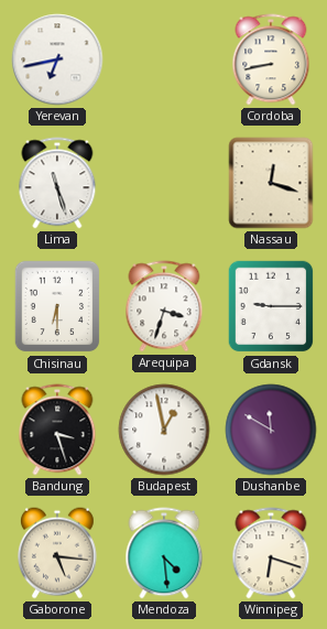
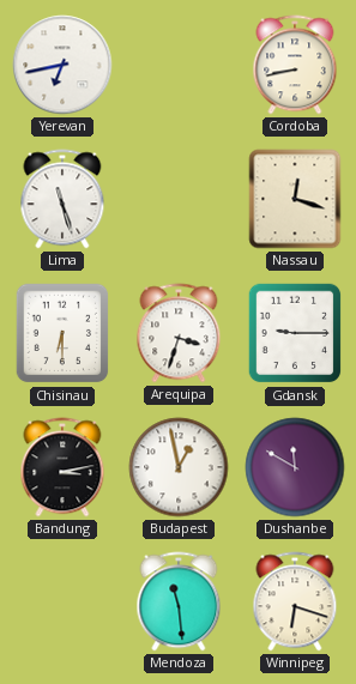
Bandung: 3:27 -> 3:13 (62, 467)
Gaborone: 5:16 -> none (57, 553)
Mendoza: 4:29 -> 11:29 (179, 601)
